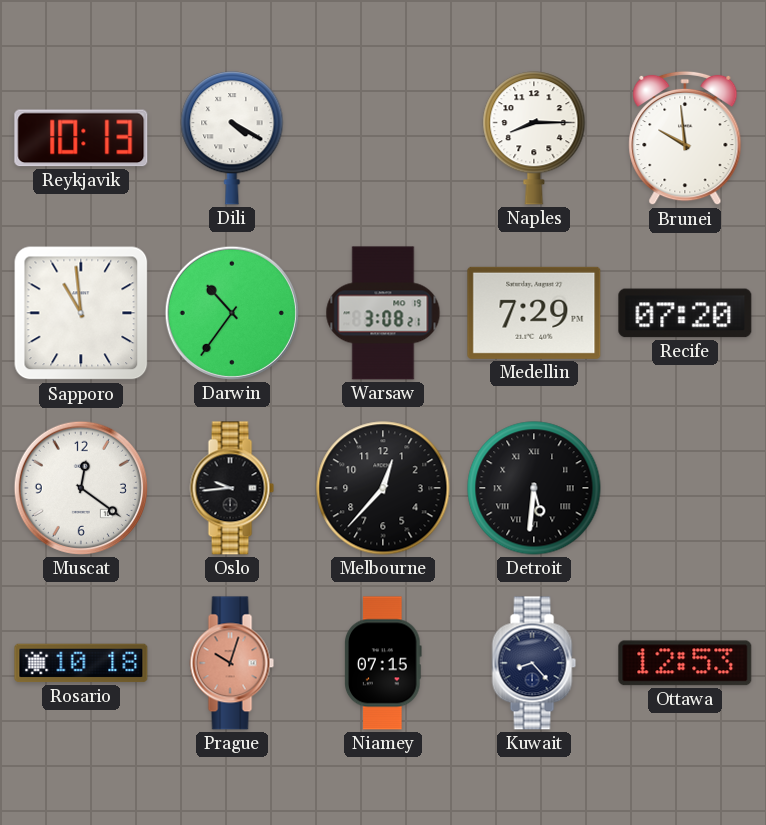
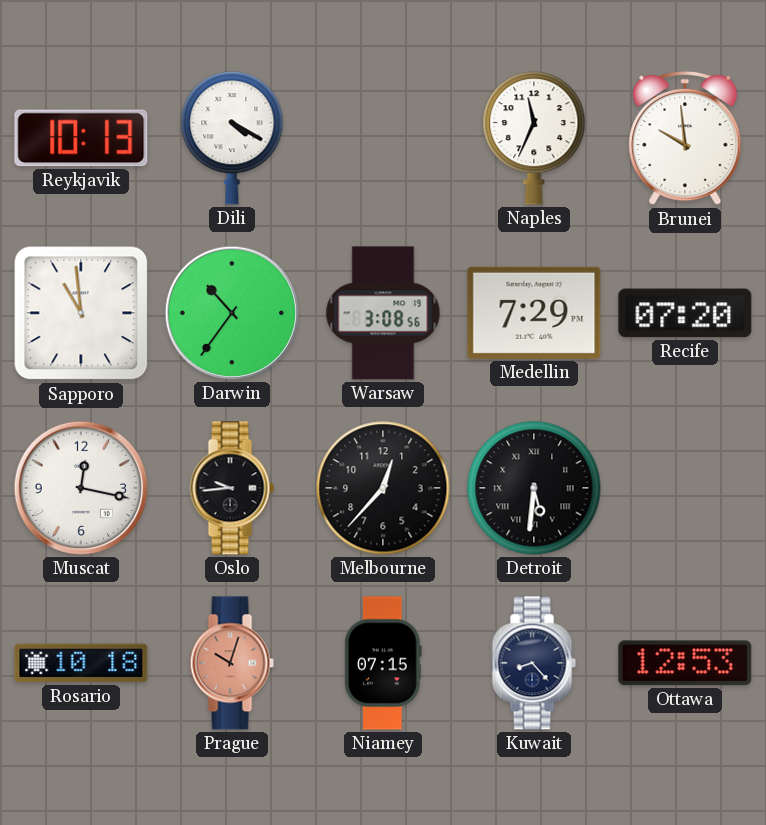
Naples: 8:15 -> 11:34 (534, 138)
Warsaw: 3:08:21 -> 3:08:56 (383, 313)
Muscat: 12:21 -> 12:17 (81, 488)
